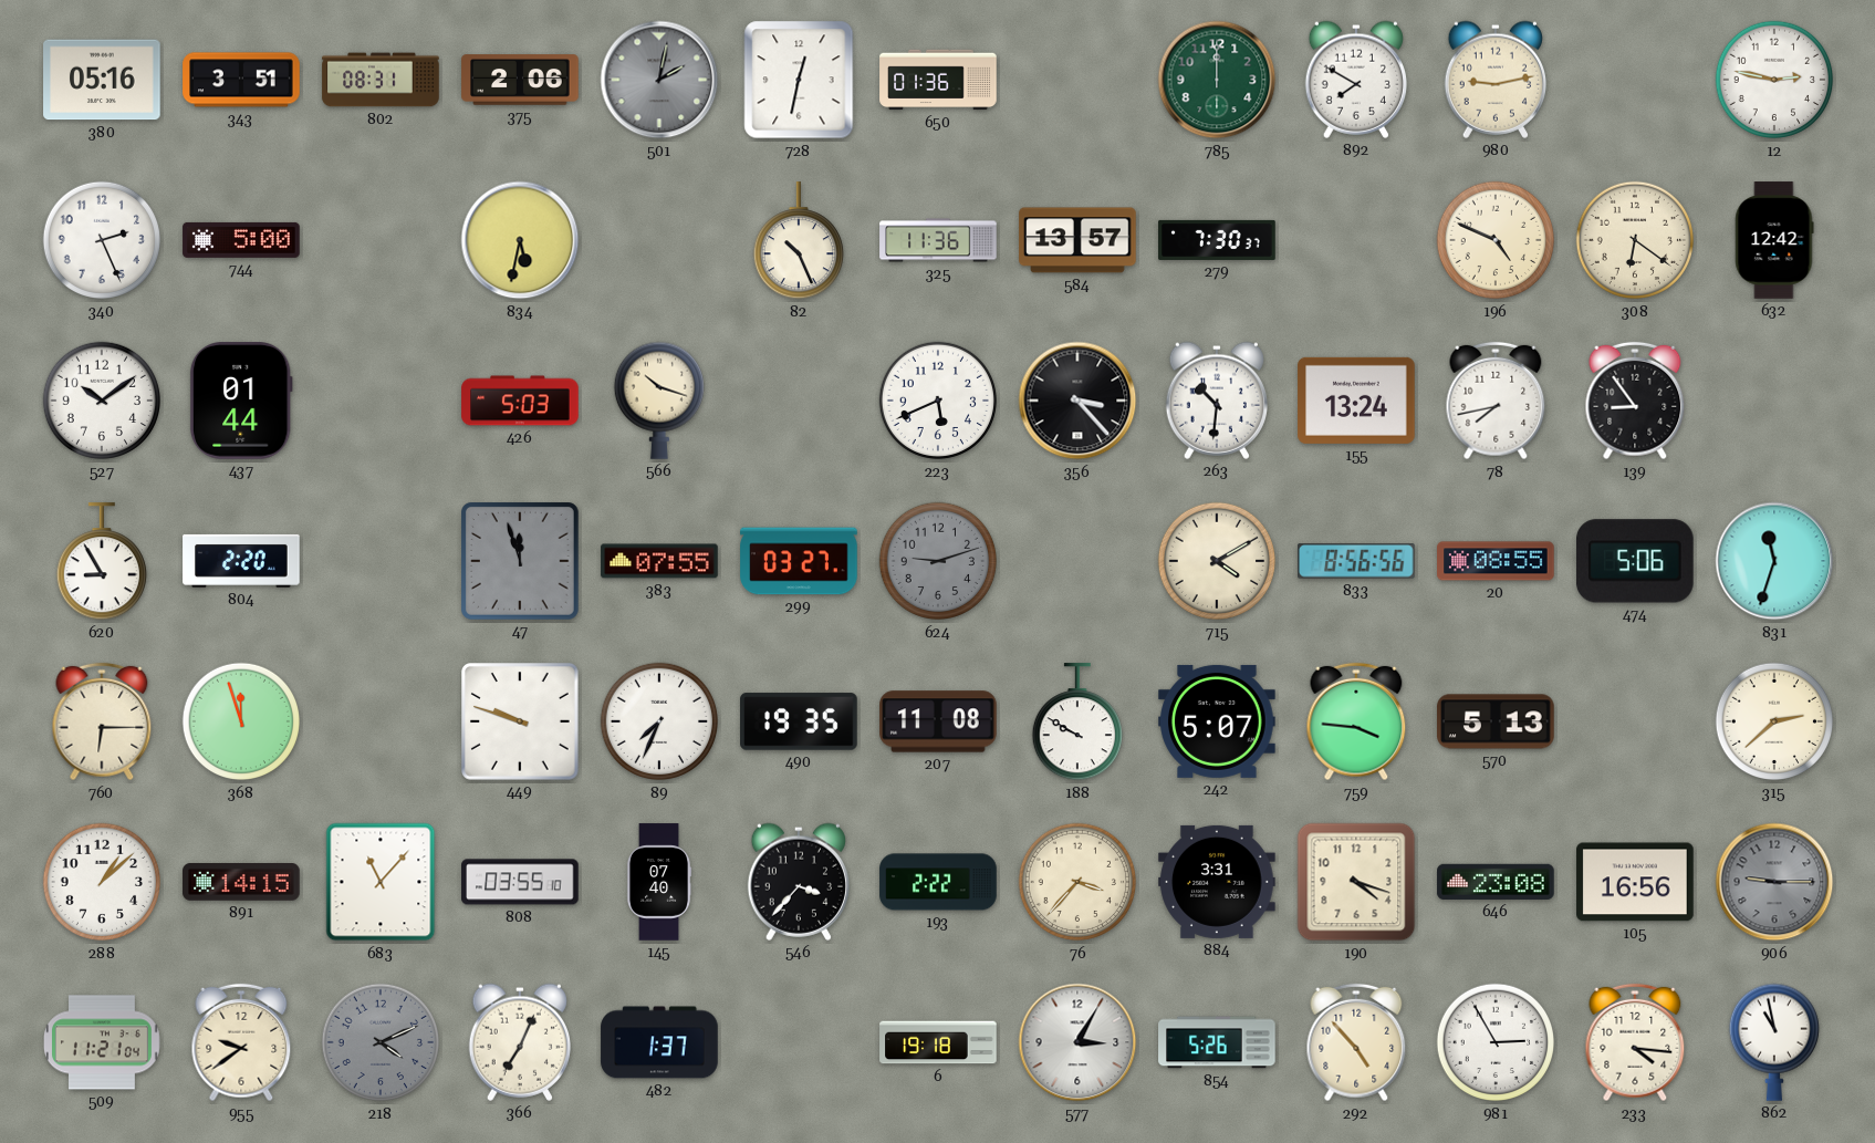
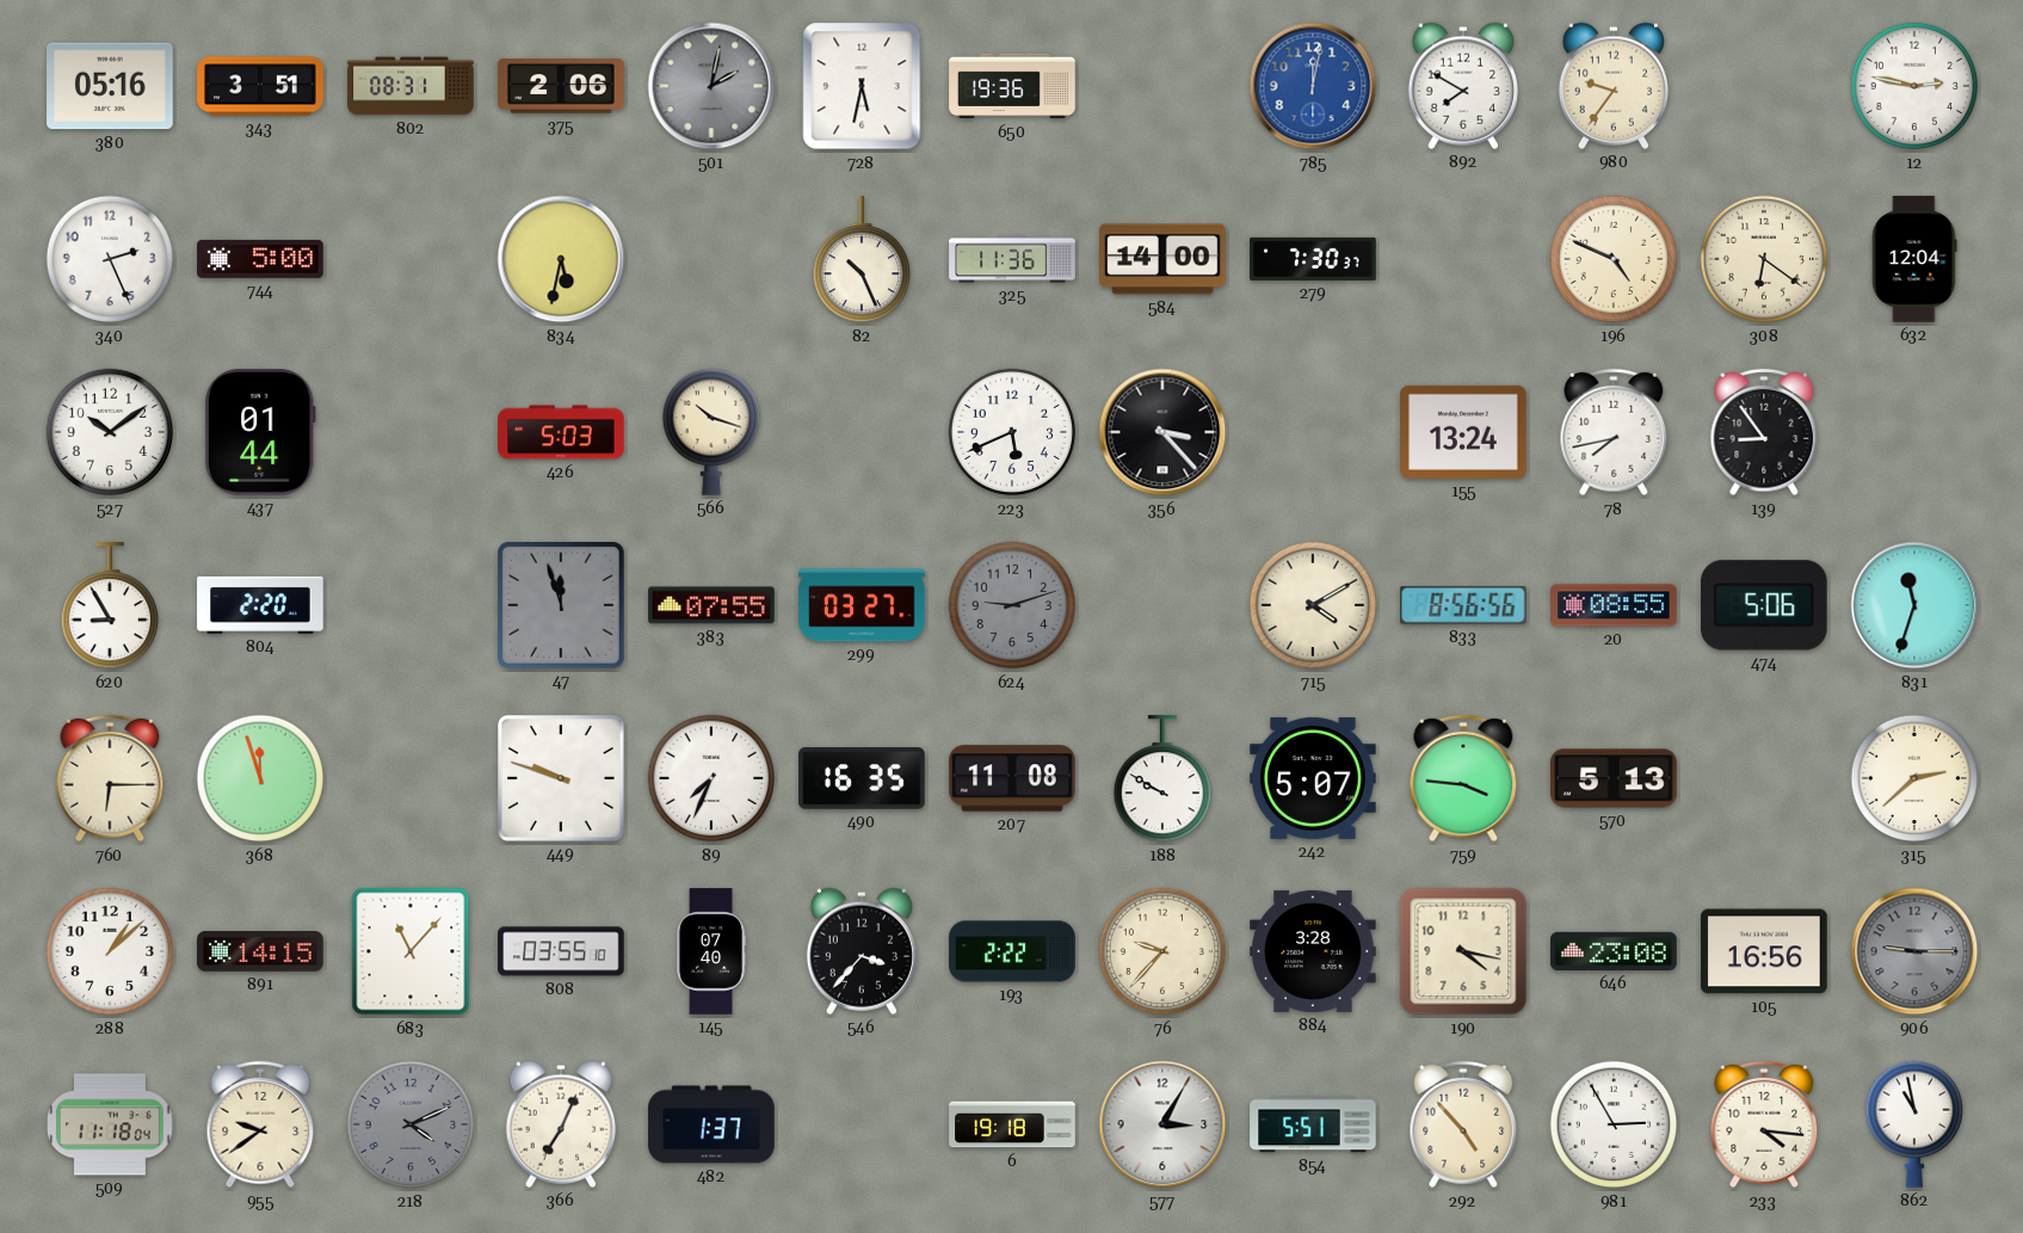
728: 12:32 -> 5:32 (862, 86)
650: 01:36 -> 19:36 (1012, 86)
785: 12:00 -> 12:02 (1313, 86)
785 dial: green -> blue (1313, 86)
980: 9:13 -> 9:36 (1612, 86)
584: 13:57 -> 14:00 (1162, 259)
632: 12:42 -> 12:04 (1914, 259)
263: 10:31 -> none (1216, 401)
490: 19:35 -> 16:35 (862, 778)
76: 3:37 -> 9:37 (1162, 951)
884: 3:31 -> 3:28 (1313, 951)
190: 4:18 -> 4:17 (1463, 951)
509: 11:21 -> 11:18 (110, 1124)
854: 5:26 -> 5:51 (1313, 1124)
